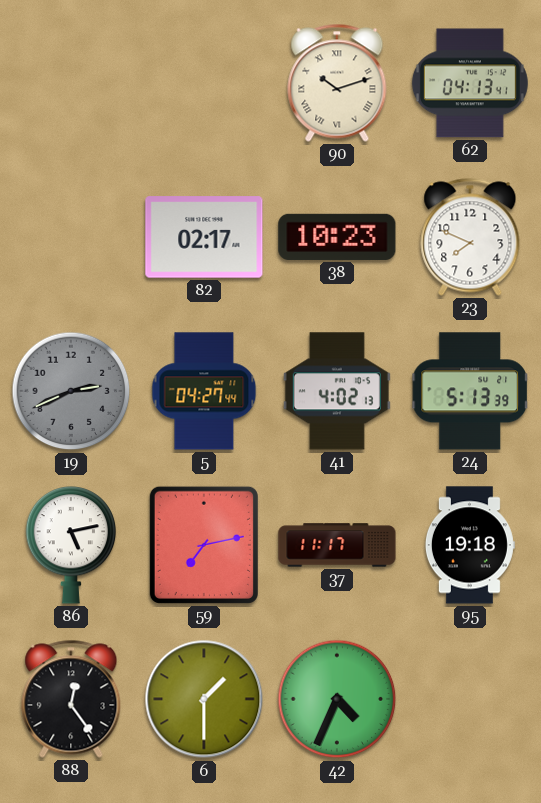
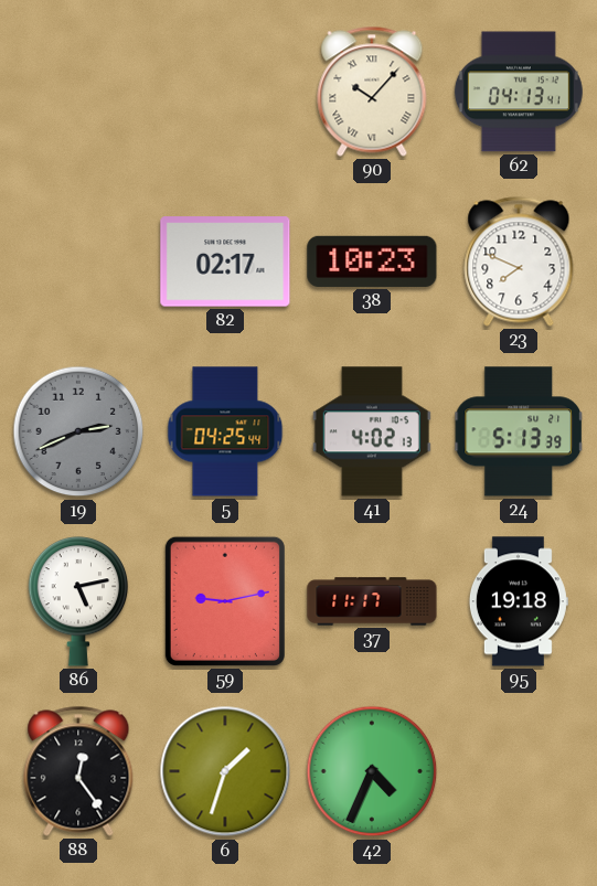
90: 10:12 -> 10:07 (372, 92)
5: 04:27 -> 04:25 (225, 431)
59: 7:13 -> 9:13 (225, 601)
6: 1:30 -> 1:33 (225, 771)
